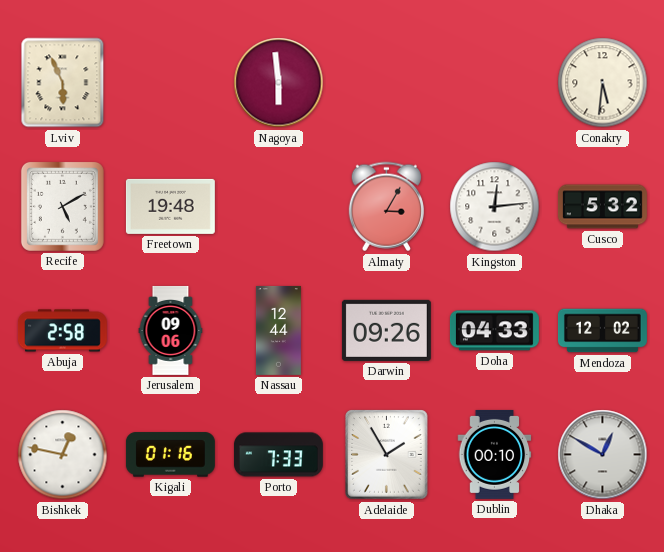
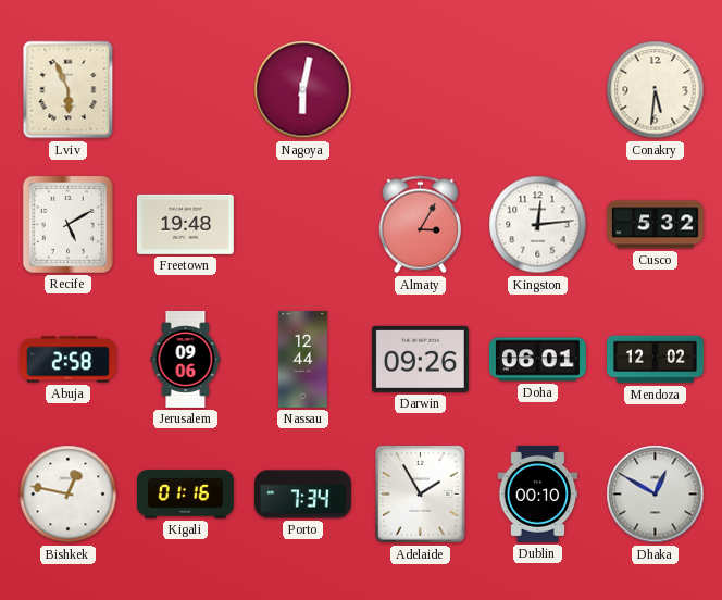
Nagoya: 5:59 -> 6:02 (303, 90)
Doha: 04:33 -> 06:01 (537, 360)
Porto: 7:33 -> 7:34 (302, 495)
